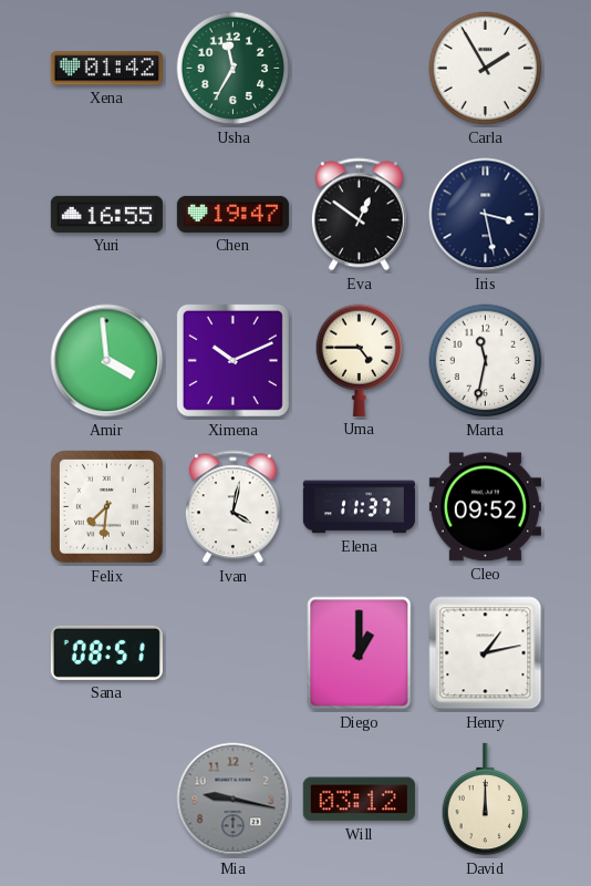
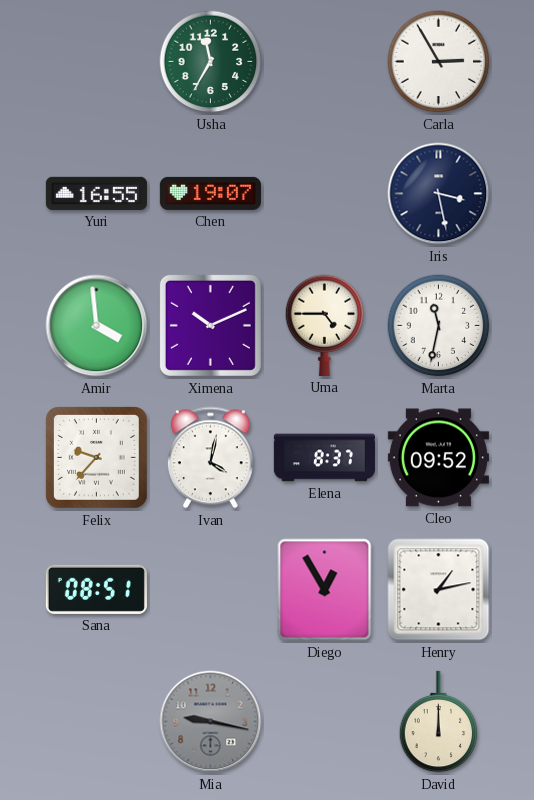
Xena: 01:42 -> none (106, 69)
Carla: 1:55 -> 2:55 (439, 62)
Chen: 19:47 -> 19:07 (210, 193)
Eva: 12:51 -> none (359, 215)
Felix: 7:31 -> 9:37 (96, 457)
Elena: 11:37 -> 8:37 (324, 458)
Diego: 1:00 -> 12:55 (325, 590)
Will: 03:12 -> none (359, 800)
